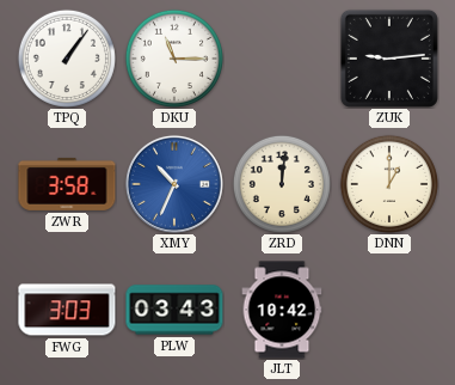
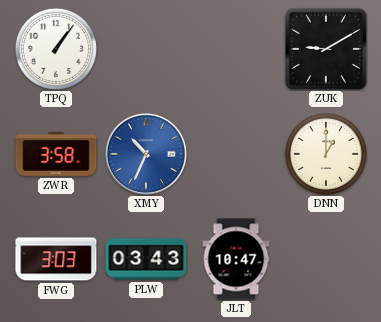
DKU: 11:15 -> none (174, 59)
ZUK: 9:14 -> 9:10 (326, 49)
ZRD: 12:01 -> none (282, 184)
JLT: 10:42 -> 10:47 (236, 259)
